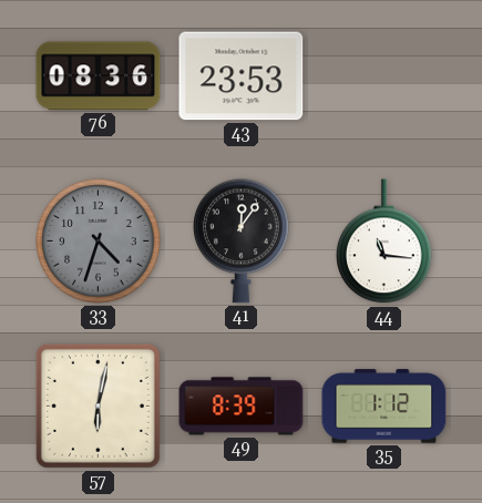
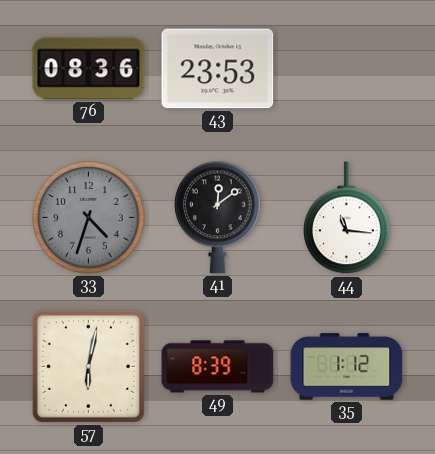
41: 12:06 -> 12:09 (218, 217)
